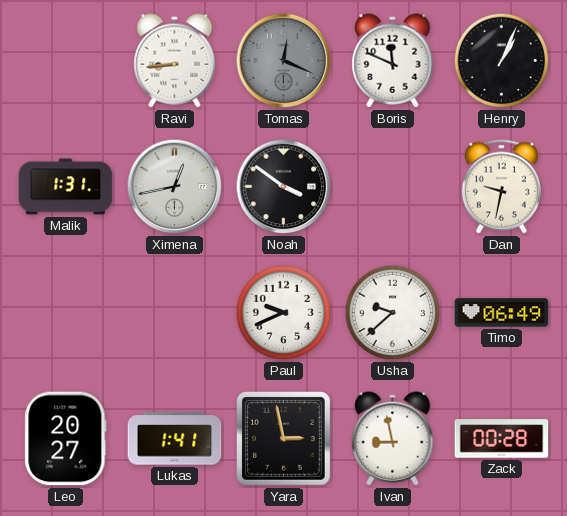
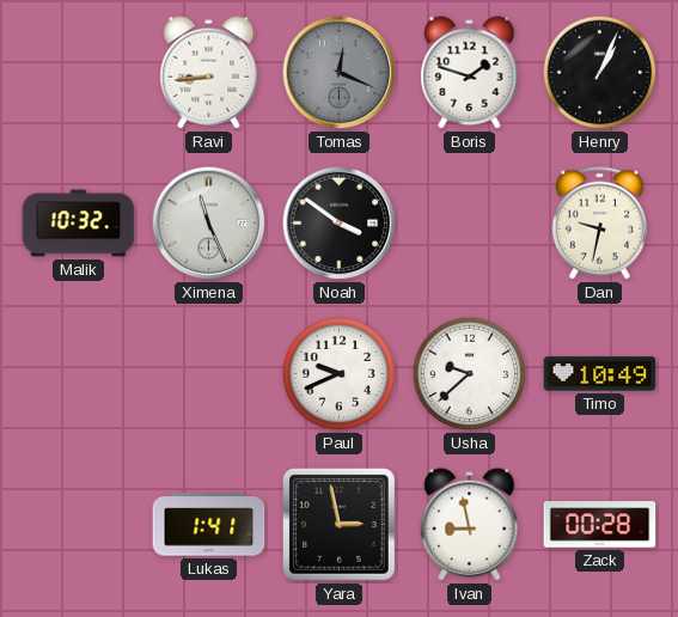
Boris: 11:49 -> 1:48 (470, 73)
Malik: 1:31 -> 10:32 (79, 224)
Ximena: 12:43 -> 11:26 (209, 224)
Timo: 06:49 -> 10:49 (600, 374)
Leo: 20:27 -> none (66, 439)
